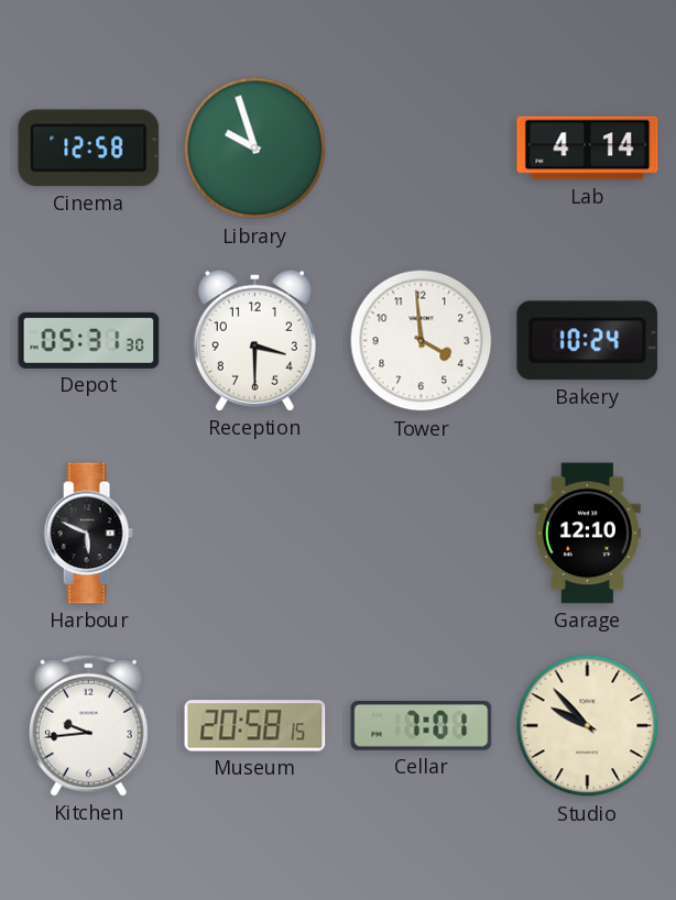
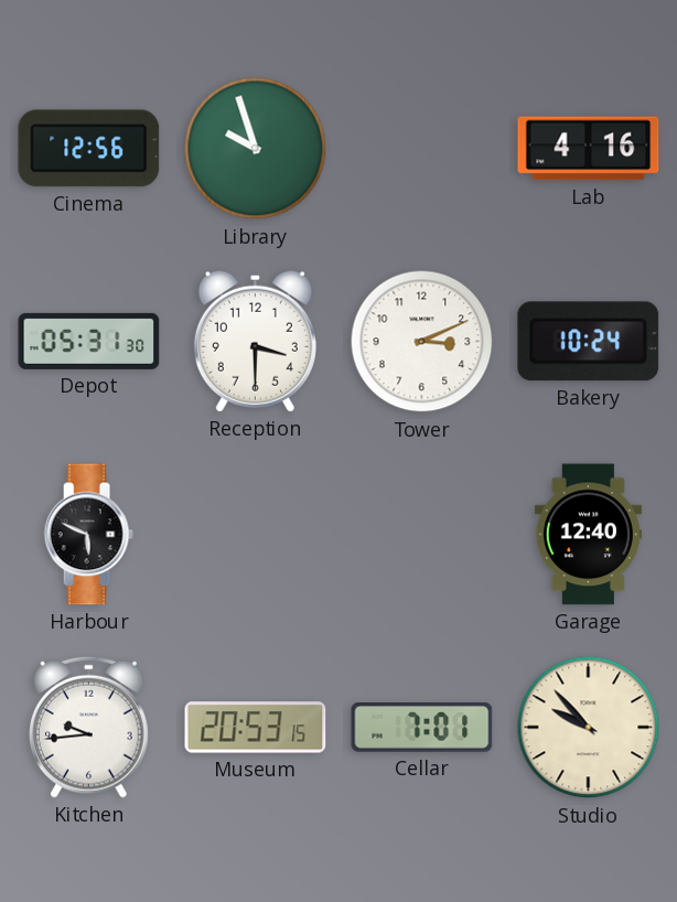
Cinema: 12:58 -> 12:56 (89, 149)
Lab: 4:14 -> 4:16 (589, 149)
Tower: 3:59 -> 3:11 (422, 342)
Garage: 12:10 -> 12:40 (588, 535)
Museum: 20:58 -> 20:53 (256, 728)
